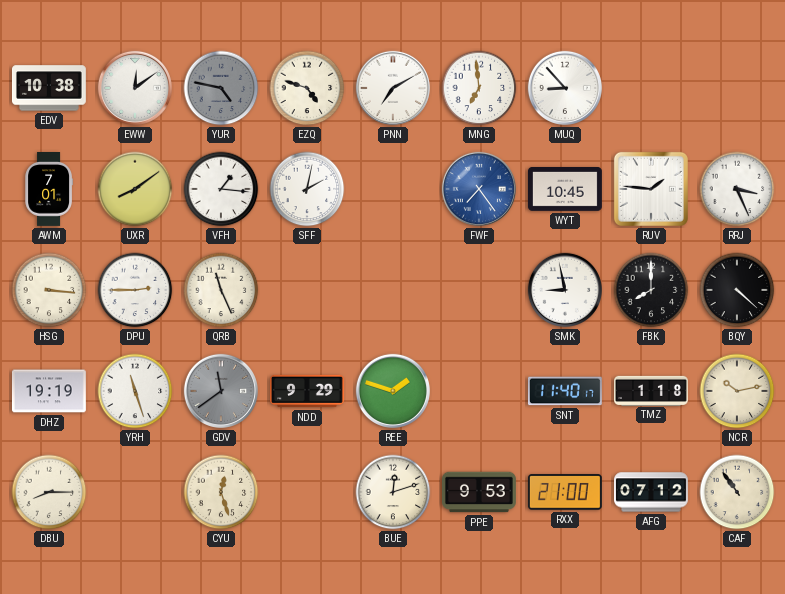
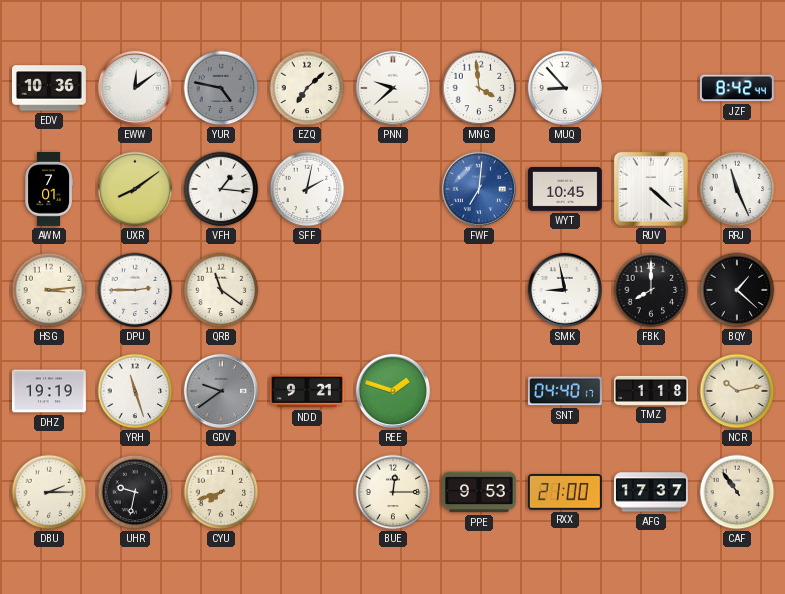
EDV: 10:38 -> 10:36 (49, 88)
EZQ: 4:48 -> 7:08 (307, 88)
PNN: 7:10 -> 9:38 (393, 88)
MNG: 6:59 -> 3:59 (479, 88)
JZF: none -> 8:42 (737, 88)
FWF: 7:24 -> 7:01 (479, 189)
RUV: 1:46 -> 4:22 (651, 189)
RRJ: 3:26 -> 11:26 (737, 189)
HSG: 3:16 -> 3:14 (49, 290)
QRB: 11:26 -> 11:21 (221, 290)
BQY: 4:22 -> 1:22 (737, 290)
GDV: 11:39 -> 9:39 (221, 391)
NDD: 9:29 -> 9:21 (308, 391)
SNT: 11:40 -> 04:40 (565, 391)
DBU: 8:15 -> 2:15 (49, 492)
UHR: none -> 9:32 (135, 492)
CYU: 12:27 -> 7:42 (221, 492)
BUE: 12:12 -> 12:15 (393, 492)
AFG: 07:12 -> 17:37 (652, 492)
